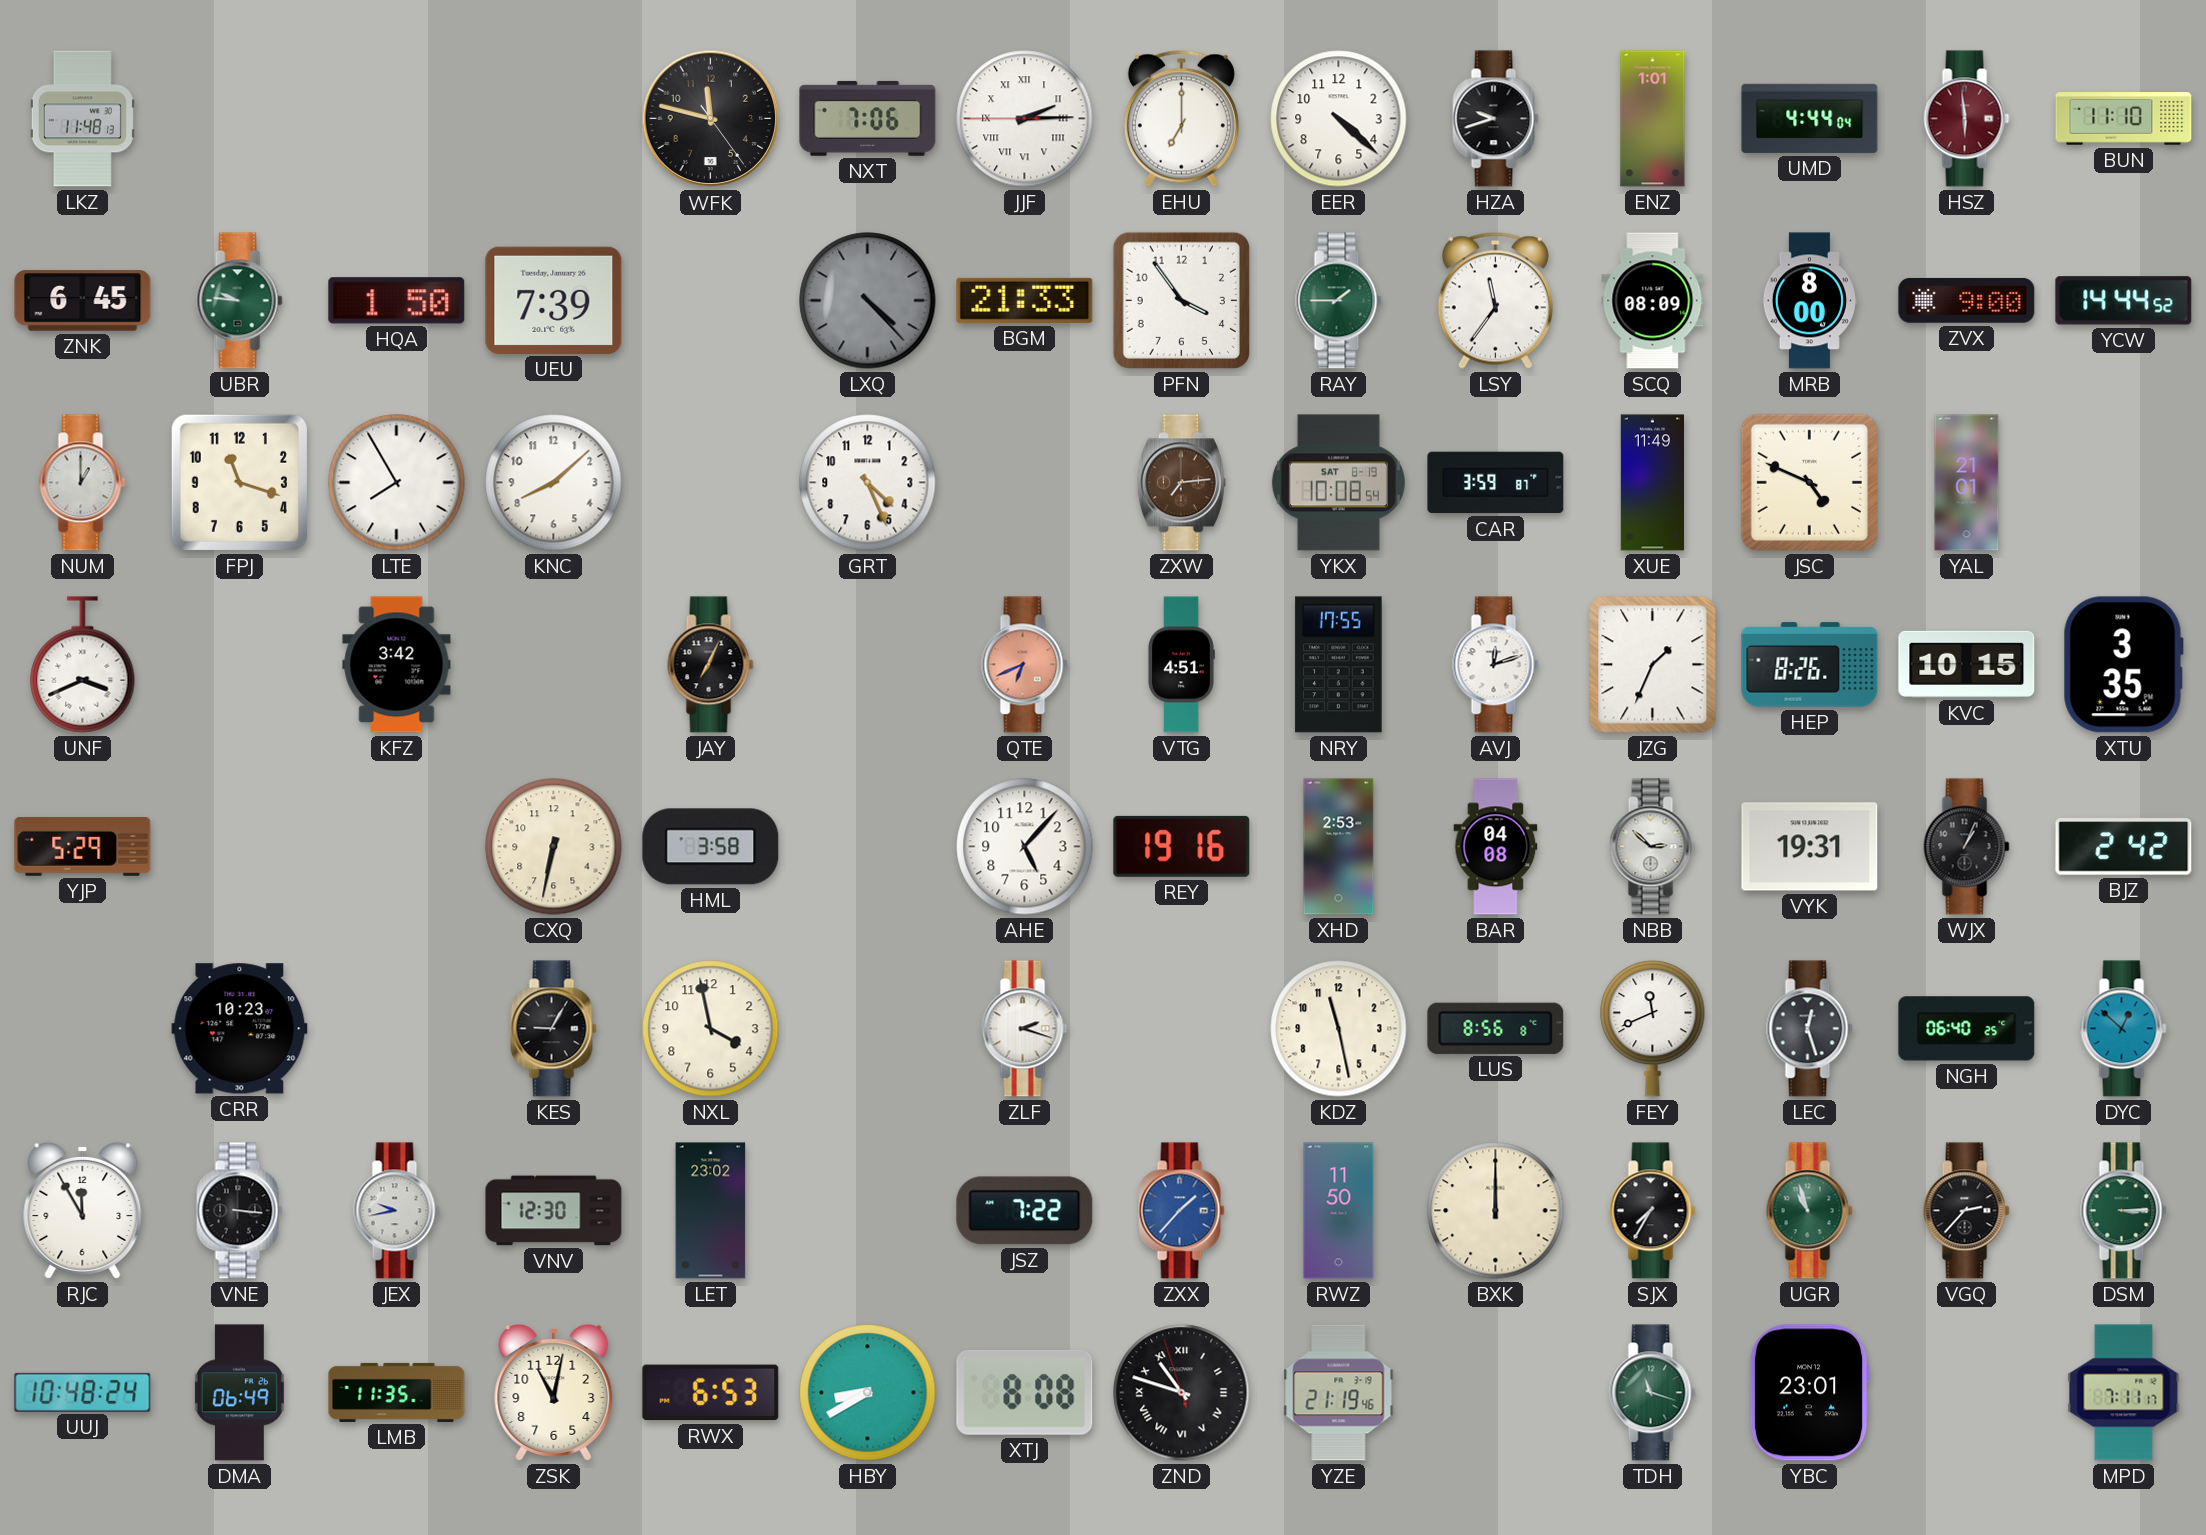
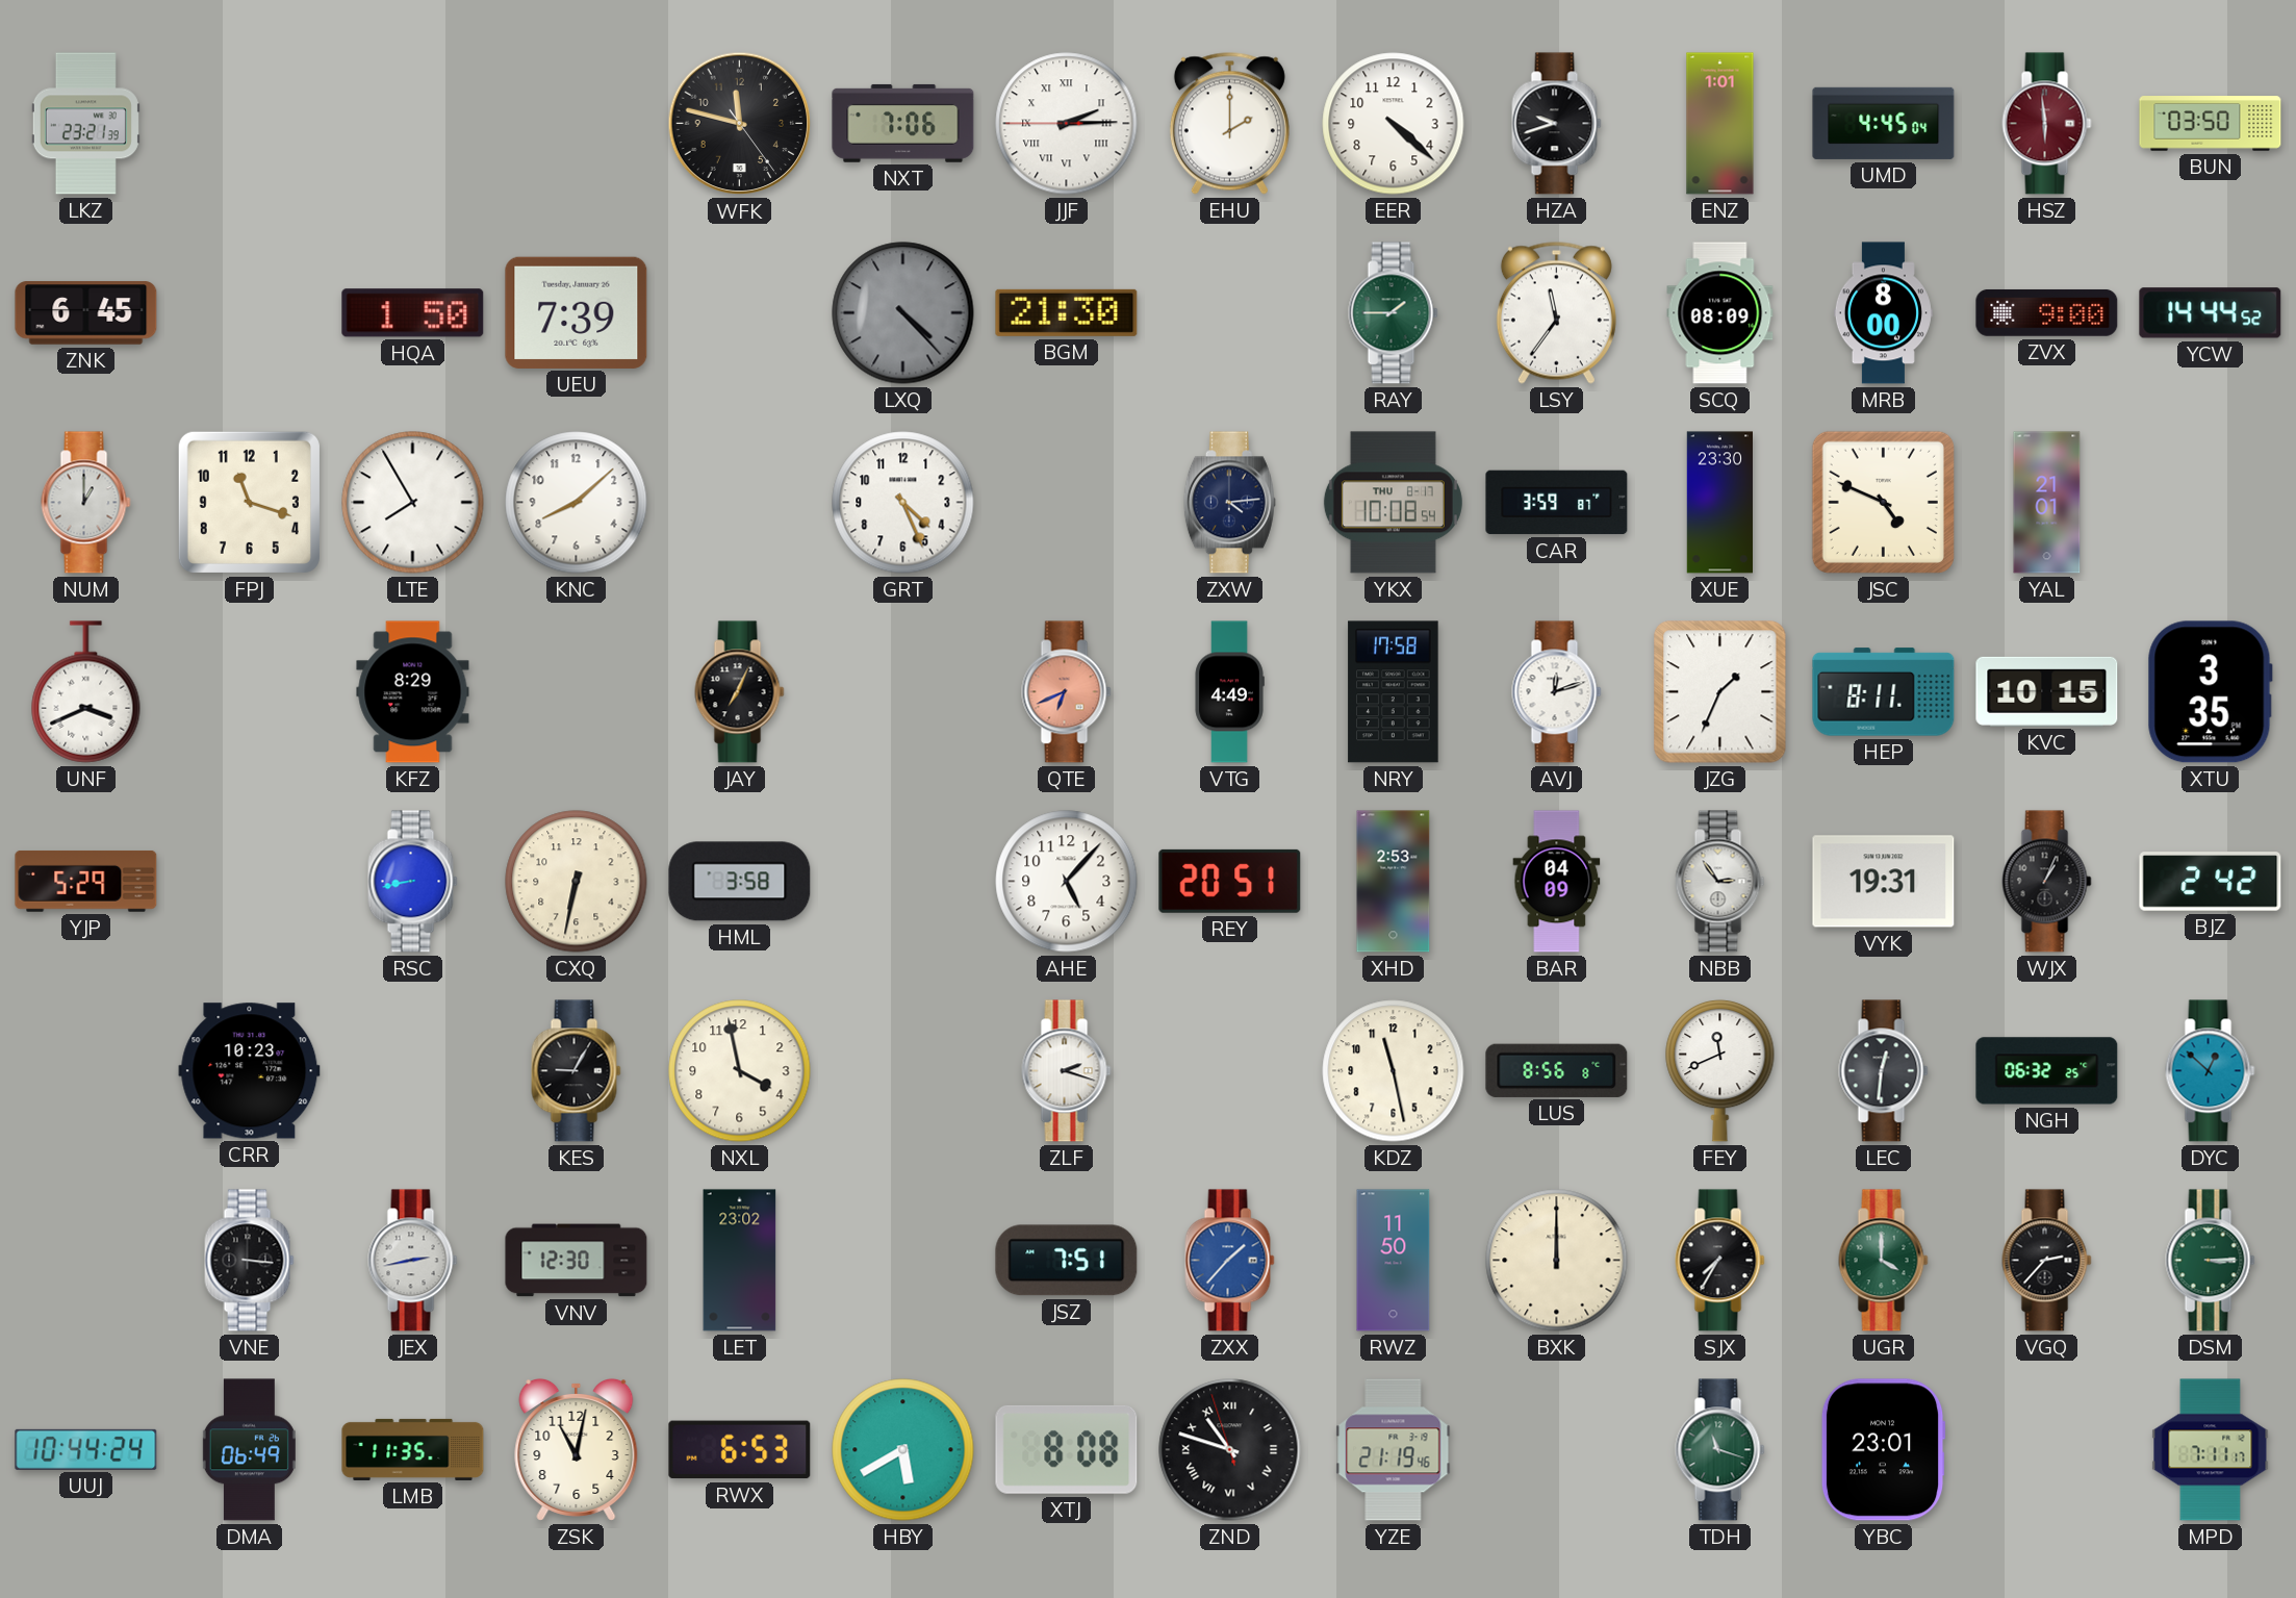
LKZ: 11:48 -> 23:21 (85, 124)
EHU: 7:00 -> 2:00 (1229, 123)
UMD: 4:44 -> 4:45 (1884, 123)
BUN: 11:10 -> 03:50 (2211, 124)
UBR: 9:46 -> none (240, 301)
BGM: 21:33 -> 21:30 (1067, 312)
PFN: 3:54 -> none (1181, 300)
ZXW: 7:14 -> 4:14 (1229, 503)
ZXW dial: brown -> navy (1229, 503)
YKX date: SAT 8-19 -> THU 8-17 (1393, 503)
XUE: 11:49 -> 23:30 (1719, 503)
KFZ: 3:42 -> 8:29 (413, 692)
VTG: 4:51 -> 4:49 (1229, 692)
NRY: 17:55 -> 17:58 (1394, 692)
HEP: 8:26 -> 8:11 (1884, 692)
RSC: none -> 8:43 (413, 882)
REY: 19:16 -> 20:51 (1230, 881)
BAR: 04:08 -> 04:09 (1557, 882)
NBB: 2:52 -> 2:54 (1720, 882)
LEC: 12:27 -> 12:31 (1884, 1071)
NGH: 06:40 -> 06:32 (2047, 1071)
RJC: 11:55 -> none (83, 1210)
JEX: 9:43 -> 2:43 (413, 1261)
JSZ: 7:22 -> 7:51 (1067, 1261)
UGR: 10:57 -> 4:00 (1884, 1261)
UUJ: 10:48 -> 10:44 (86, 1449)
HBY: 8:40 -> 5:40 (903, 1450)
